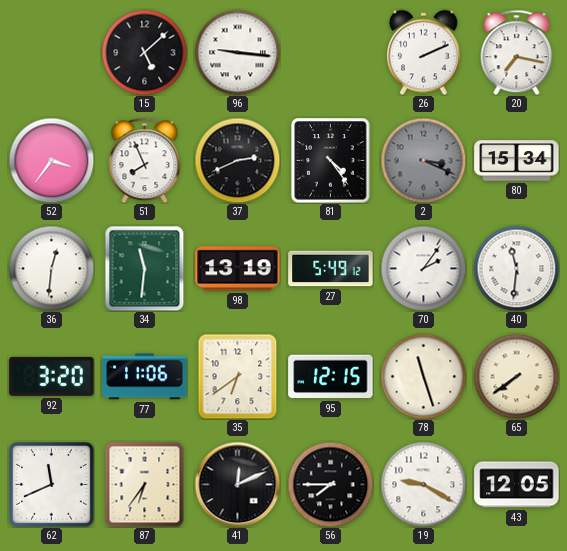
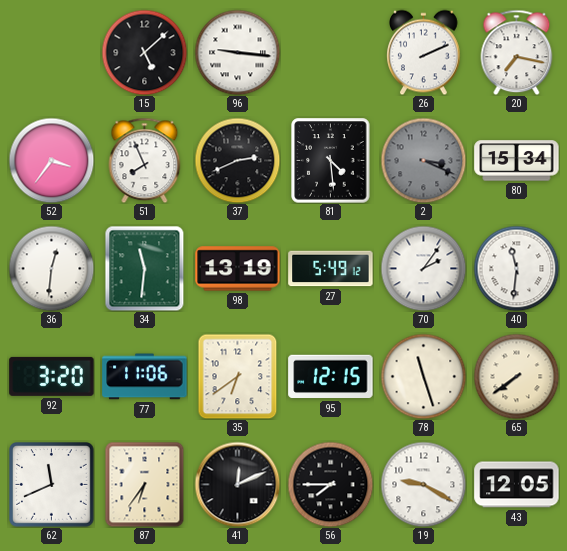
81: 4:24 -> 4:29 (331, 161)
